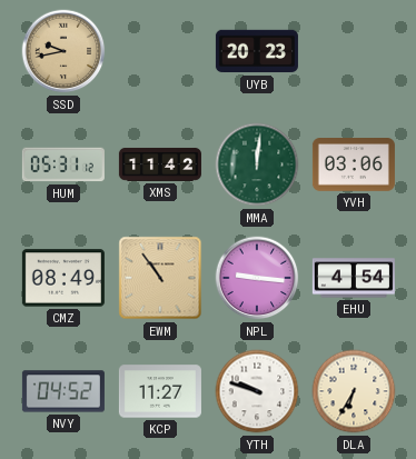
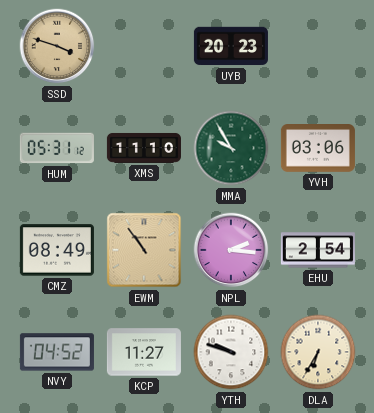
SSD: 9:43 -> 3:48 (57, 46)
XMS: 11:42 -> 11:10 (144, 148)
MMA: 12:01 -> 9:55 (231, 148)
NPL: 9:16 -> 2:16 (231, 250)
EHU: 4:54 -> 2:54 (318, 250)
